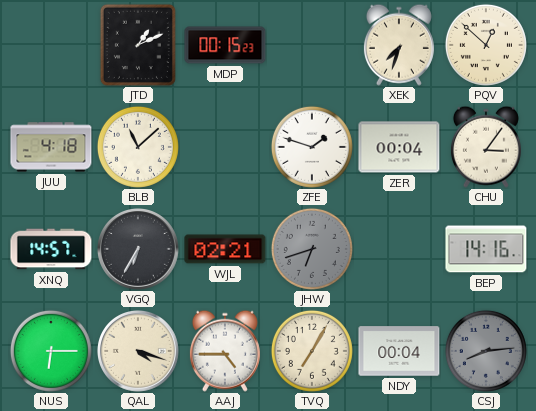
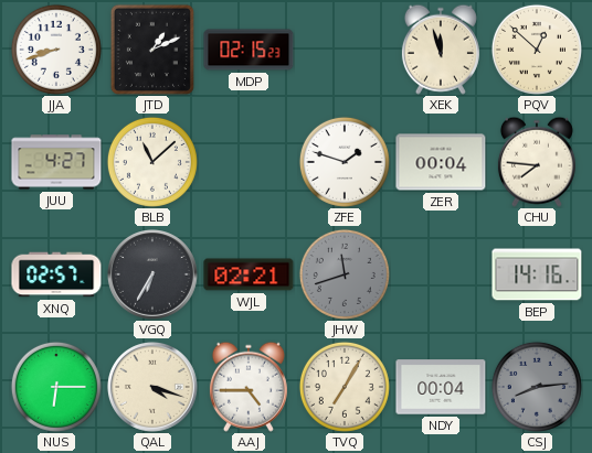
JJA: none -> 8:42 (56, 50)
MDP: 00:15 -> 02:15 (249, 50)
XEK: 7:33 -> 11:57 (441, 50)
JUU: 4:18 -> 4:27 (56, 162)
CHU: 3:06 -> 7:46 (537, 162)
XNQ: 14:57 -> 02:57 (56, 274)
JHW: 6:42 -> 11:42 (345, 274)
